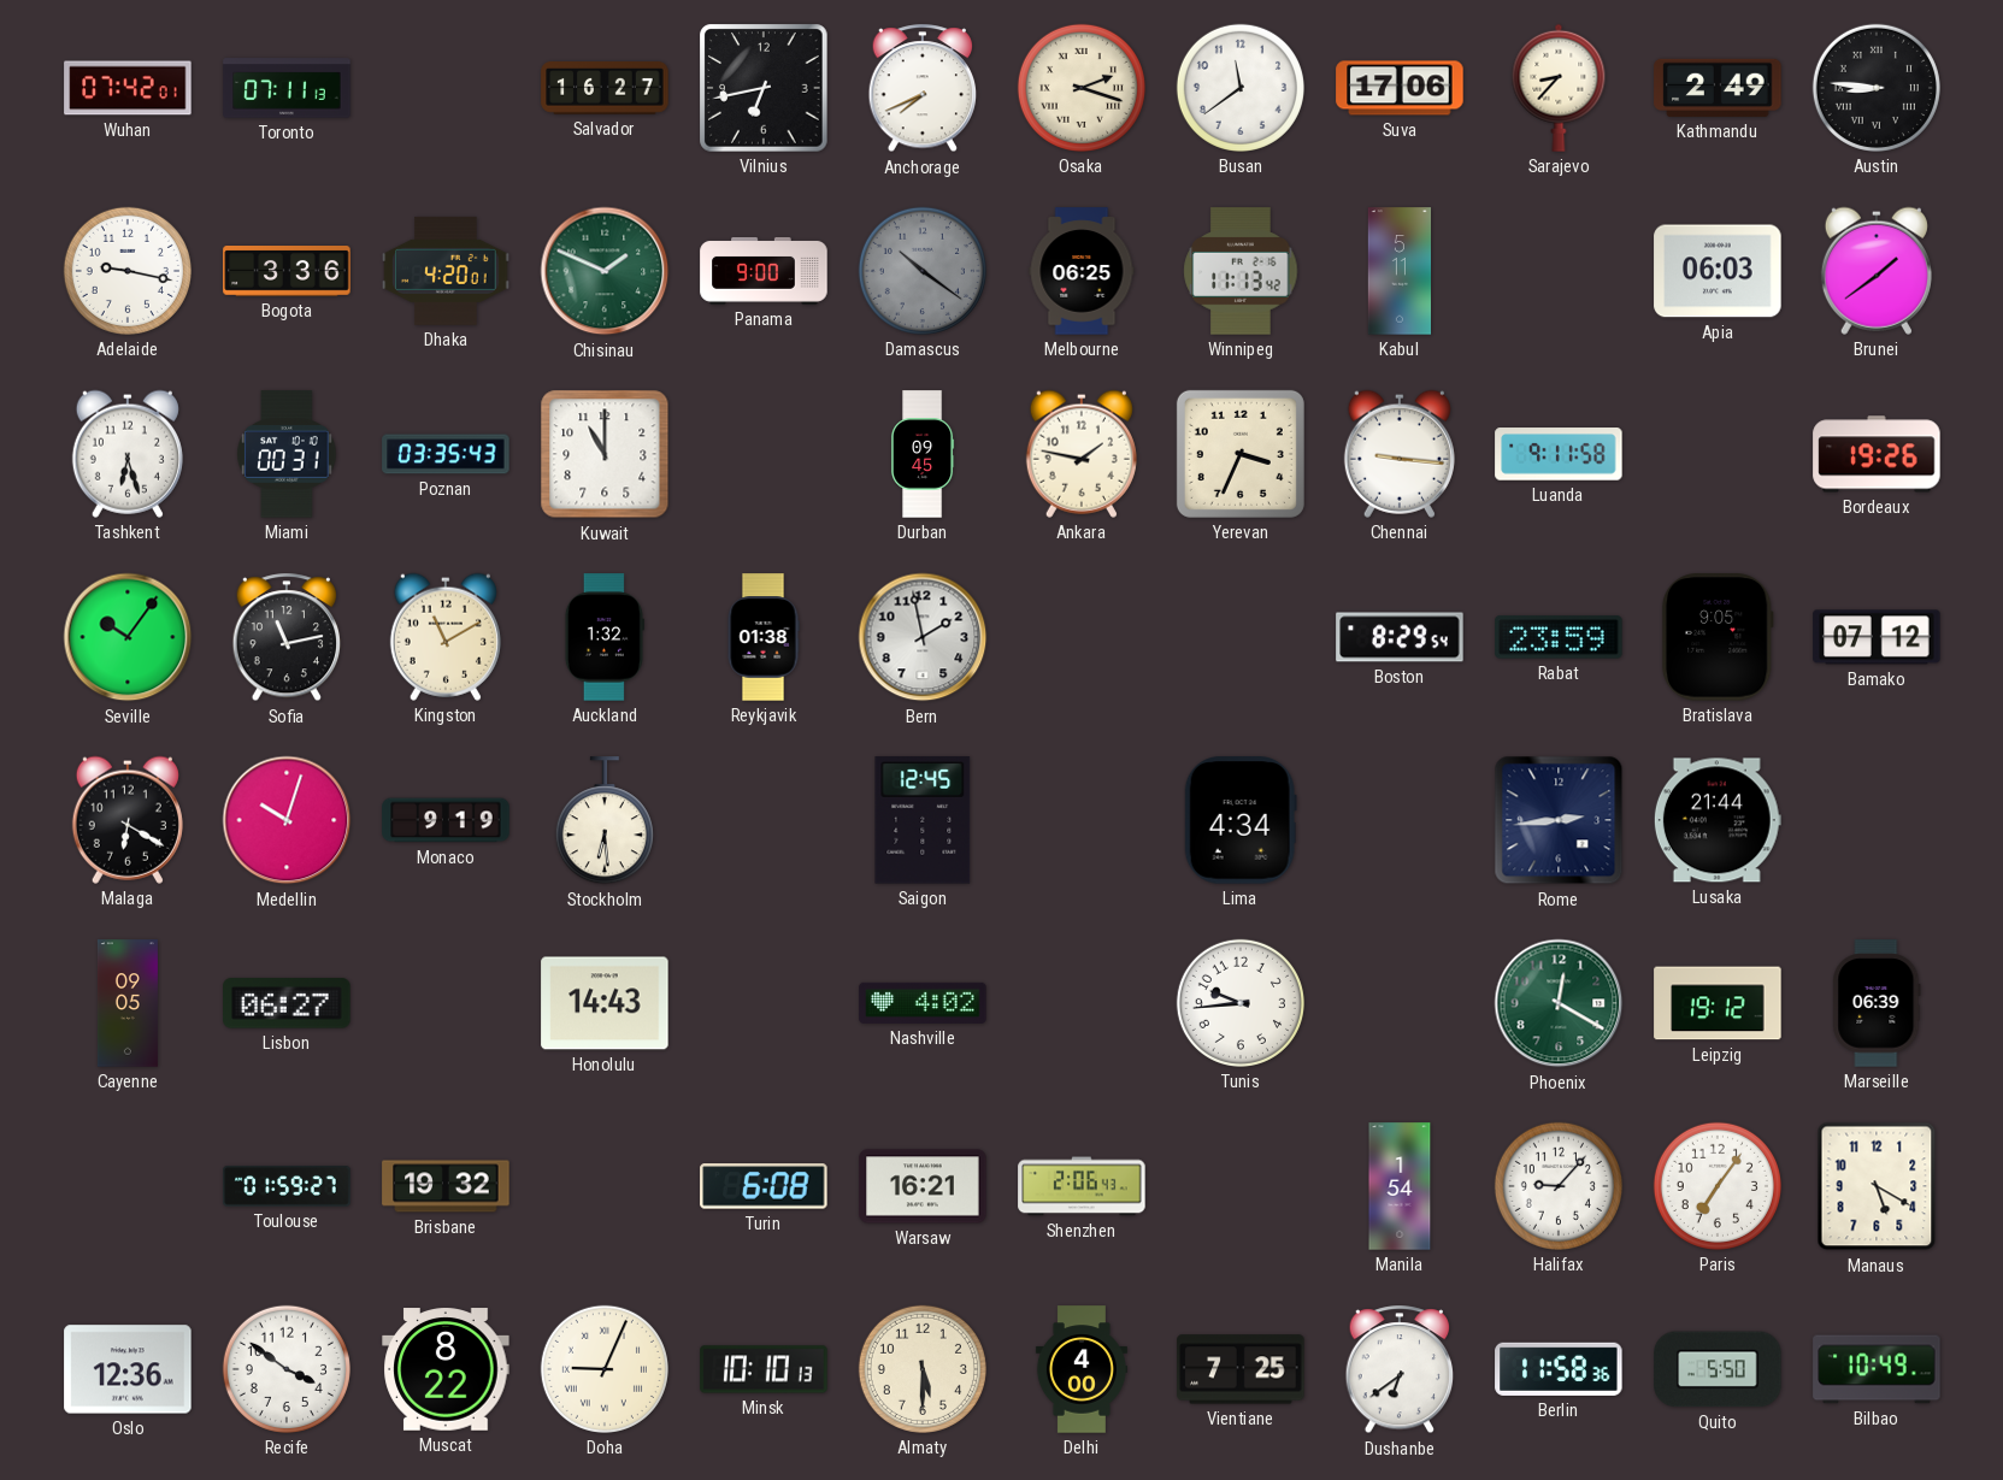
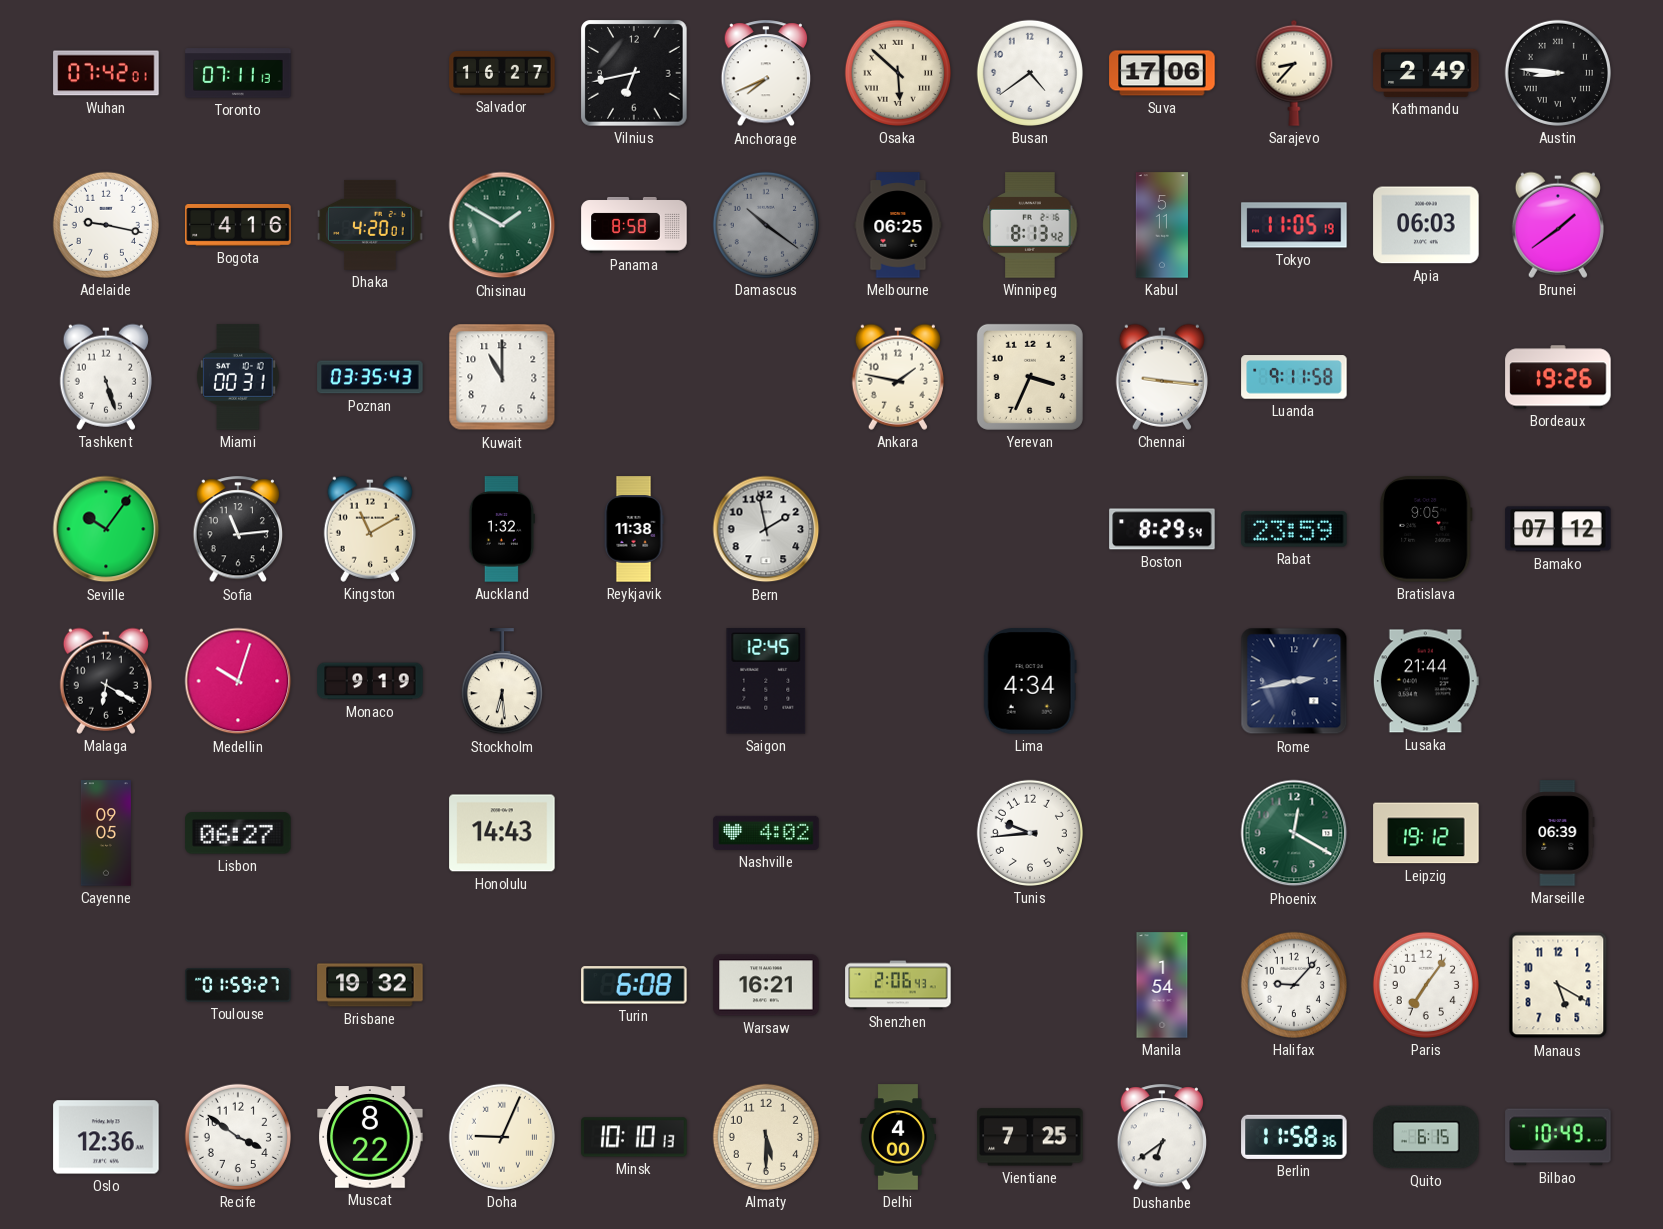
Osaka: 2:18 -> 5:52 (898, 73)
Busan: 11:39 -> 4:39 (1030, 73)
Bogota: 3:36 -> 4:16 (238, 226)
Chisinau: 1:49 -> 1:50 (502, 225)
Panama: 9:00 -> 8:58 (634, 225)
Winnipeg: 11:13 -> 8:13 (1030, 225)
Tokyo: none -> 11:05 (1294, 225)
Tashkent: 6:27 -> 5:27 (106, 377)
Durban: 09:45 -> none (923, 454)
Sofia: 11:13 -> 11:14 (238, 530)
Reykjavik: 01:38 -> 11:38 (634, 529)
Rome: 2:44 -> 2:43 (1294, 681)
Quito: 5:50 -> 6:15 (1426, 1137)
